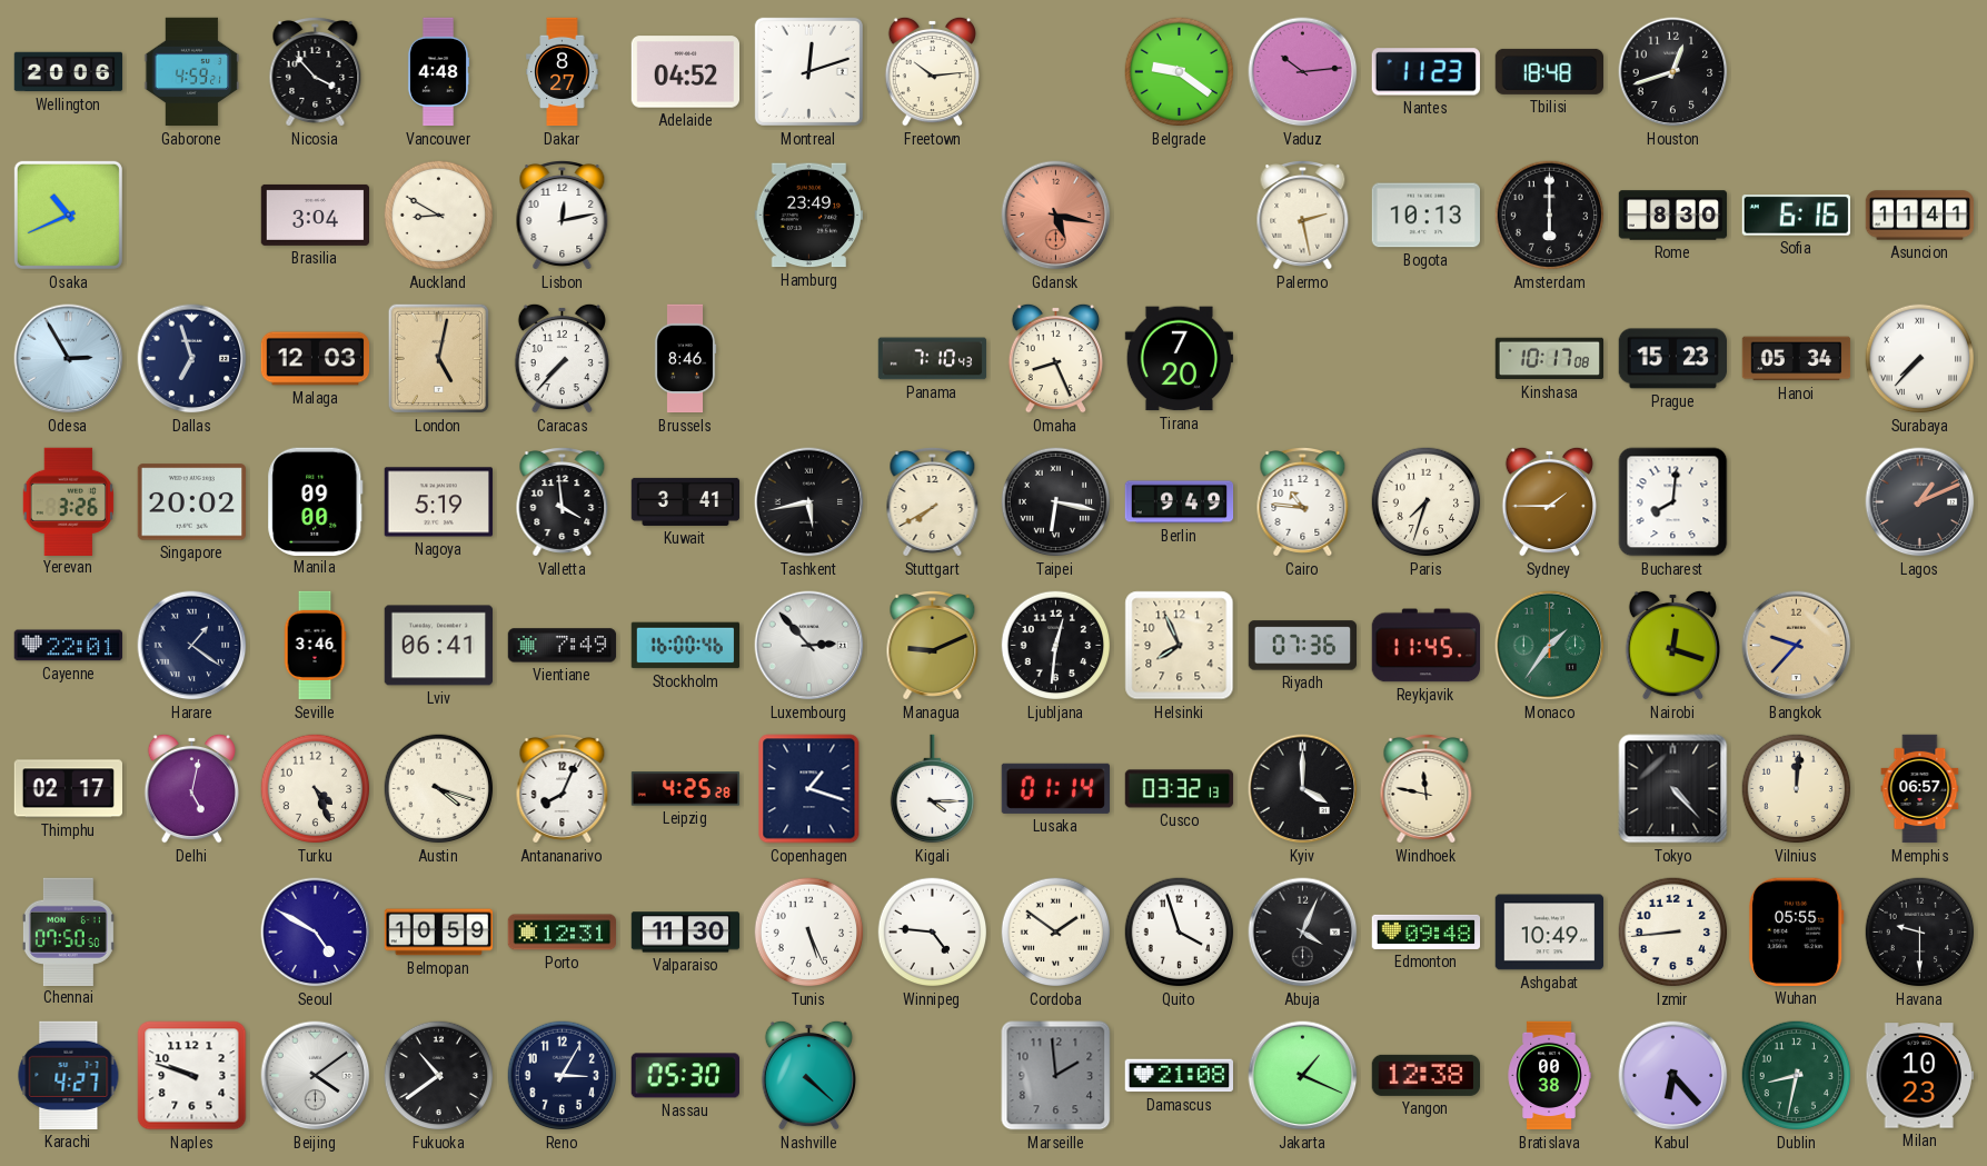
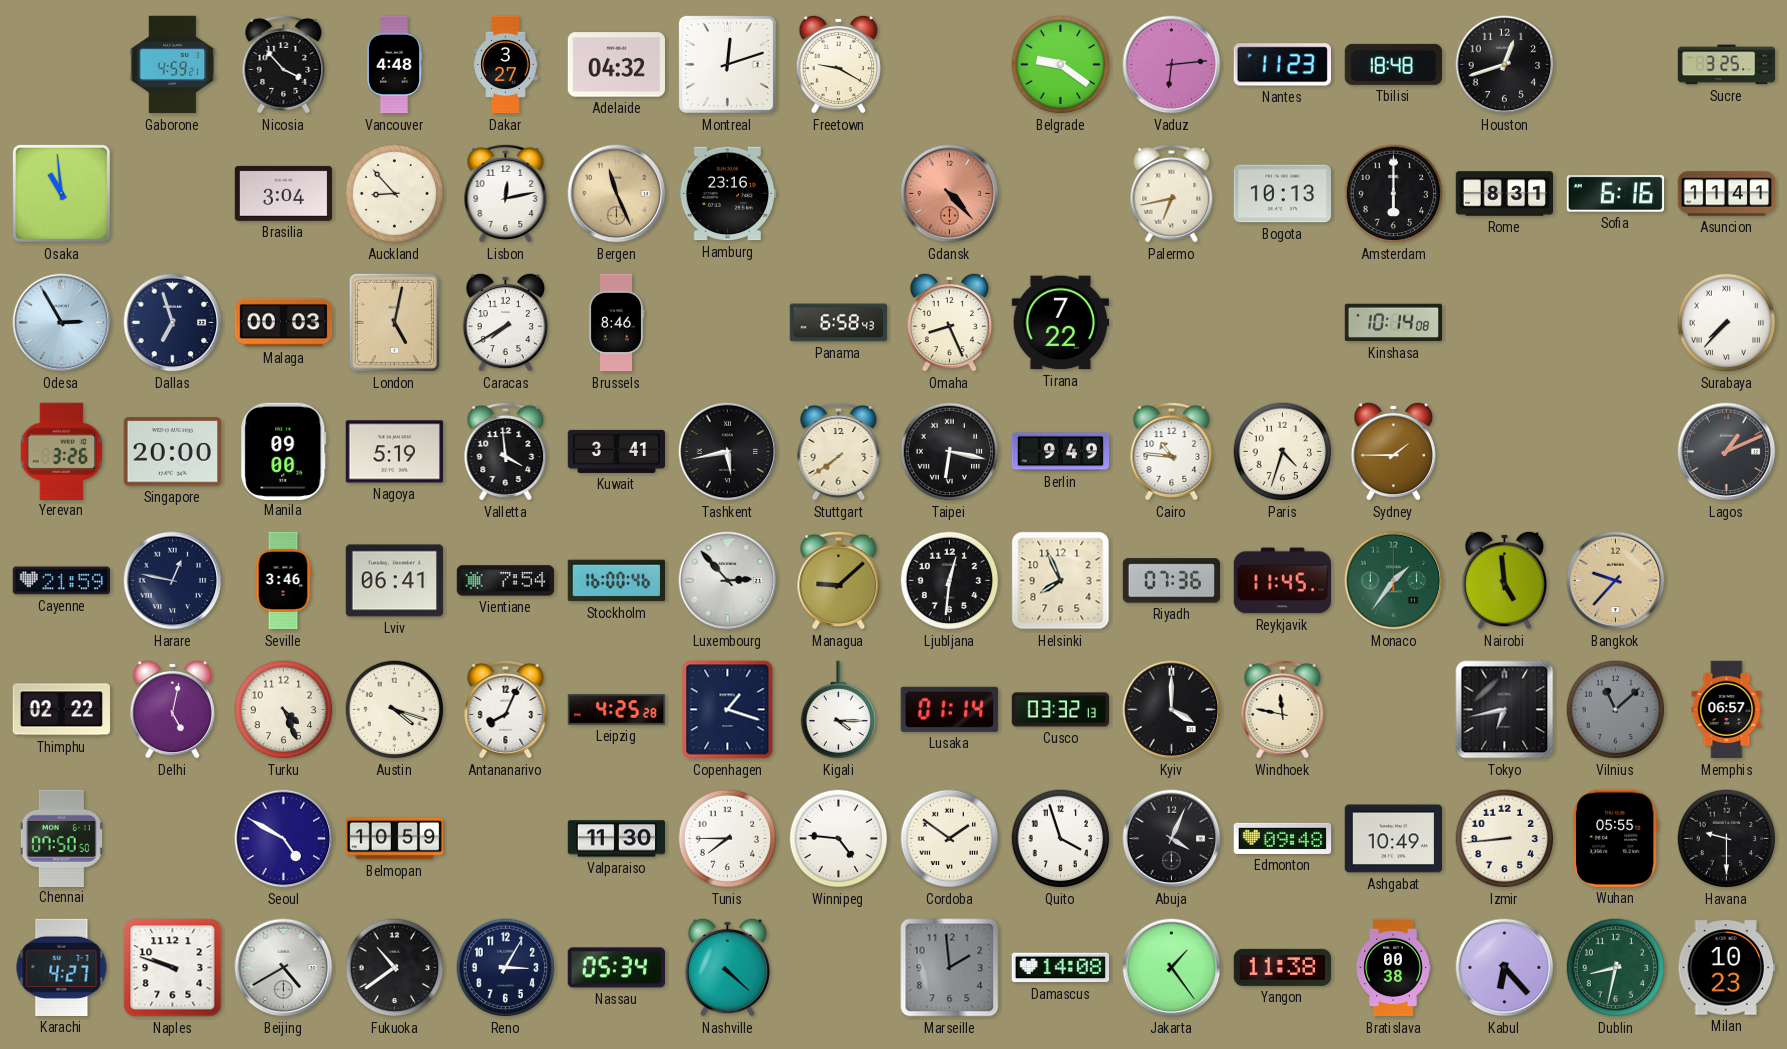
Wellington: 20:06 -> none (69, 72)
Dakar: 8:27 -> 3:27 (506, 65)
Adelaide: 04:52 -> 04:32 (616, 65)
Freetown: 10:14 -> 9:20 (838, 64)
Vaduz: 10:14 -> 6:14 (1172, 65)
Sucre: none -> 3:25 (1727, 65)
Osaka: 10:41 -> 10:59 (61, 193)
Auckland: 8:50 -> 8:53 (395, 194)
Bergen: none -> 11:26 (617, 194)
Hamburg: 23:49 -> 23:16 (727, 194)
Gdansk: 5:17 -> 4:23 (950, 194)
Palermo: 2:28 -> 6:43 (1172, 194)
Rome: 8:30 -> 8:31 (1505, 194)
Malaga: 12:03 -> 00:03 (284, 323)
Caracas: 7:37 -> 7:40 (505, 322)
Panama: 7:10 -> 6:58 (839, 323)
Tirana: 7:20 -> 7:22 (1060, 323)
Kinshasa: 10:17 -> 10:14 (1394, 323)
Prague: 15:23 -> none (1672, 359)
Hanoi: 05:34 -> none (1797, 359)
Singapore: 20:02 -> 20:00 (172, 452)
Stuttgart: 7:40 -> 7:39 (839, 452)
Paris: 7:33 -> 4:33 (1283, 452)
Bucharest: 8:01 -> none (1673, 502)
Cayenne: 22:01 -> 21:59 (61, 581)
Harare: 1:21 -> 12:47 (173, 581)
Vientiane: 7:49 -> 7:54 (506, 581)
Managua: 9:11 -> 9:08 (839, 581)
Nairobi: 12:18 -> 4:59 (1504, 580)
Thimphu: 02:17 -> 02:22 (61, 710)
Tokyo: 4:23 -> 6:43 (1505, 710)
Vilnius: 12:01 -> 11:08 (1616, 710)
Vilnius dial: cream -> grey (1616, 710)
Porto: 12:31 -> none (562, 933)
Tunis: 5:26 -> 7:45 (728, 839)
Beijing: 4:09 -> 4:40 (284, 968)
Nassau: 05:30 -> 05:34 (616, 968)
Damascus: 21:08 -> 14:08 (1060, 968)
Jakarta: 1:19 -> 1:24 (1172, 968)
Yangon: 12:38 -> 11:38 (1282, 967)
